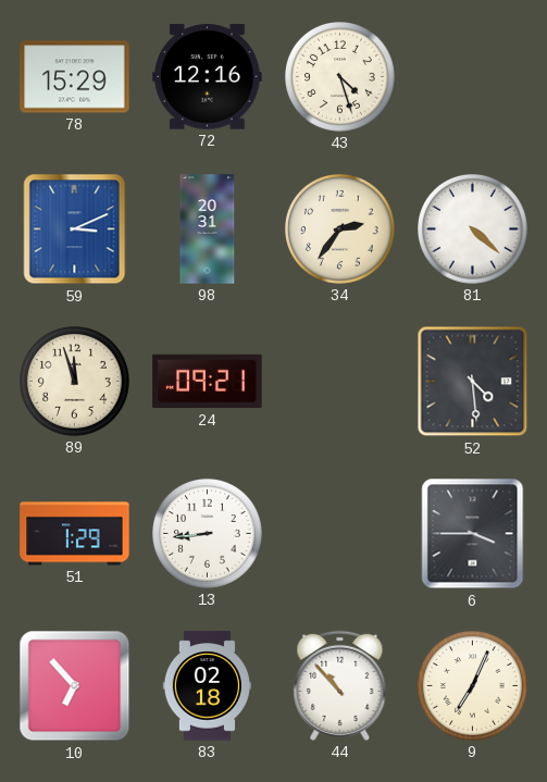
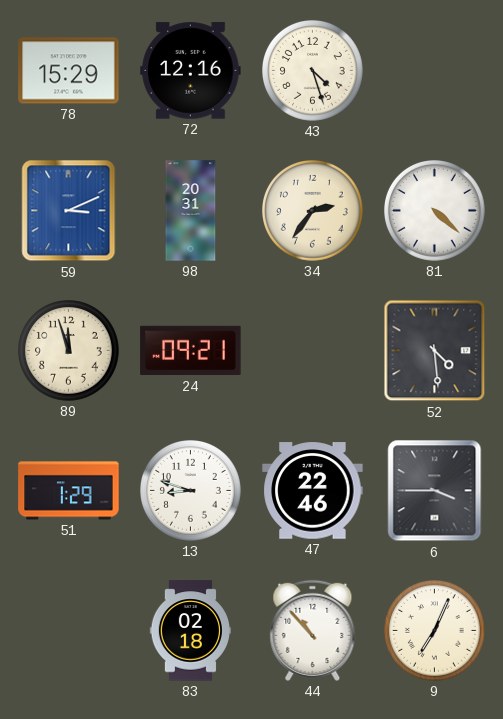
13: 8:44 -> 8:48 (191, 491)
47: none -> 22:46 (313, 491)
10: 6:53 -> none (75, 686)
